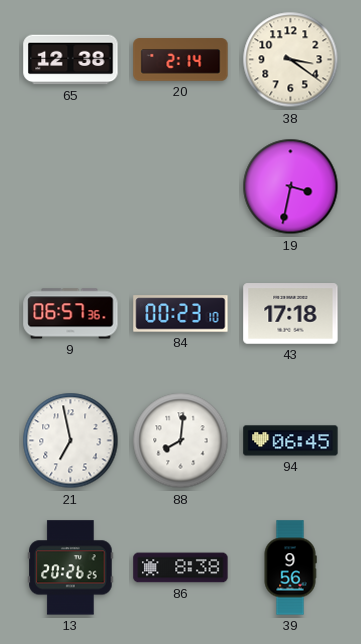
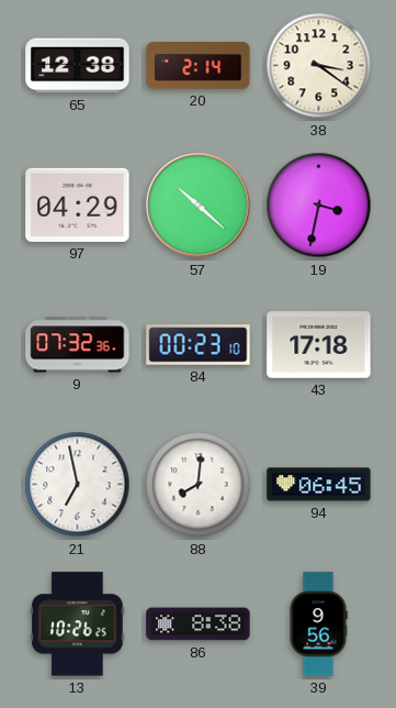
97: none -> 04:29 (78, 204)
57: none -> 10:22 (199, 206)
9: 06:57 -> 07:32 (78, 345)
13: 20:26 -> 10:26 (78, 624)
